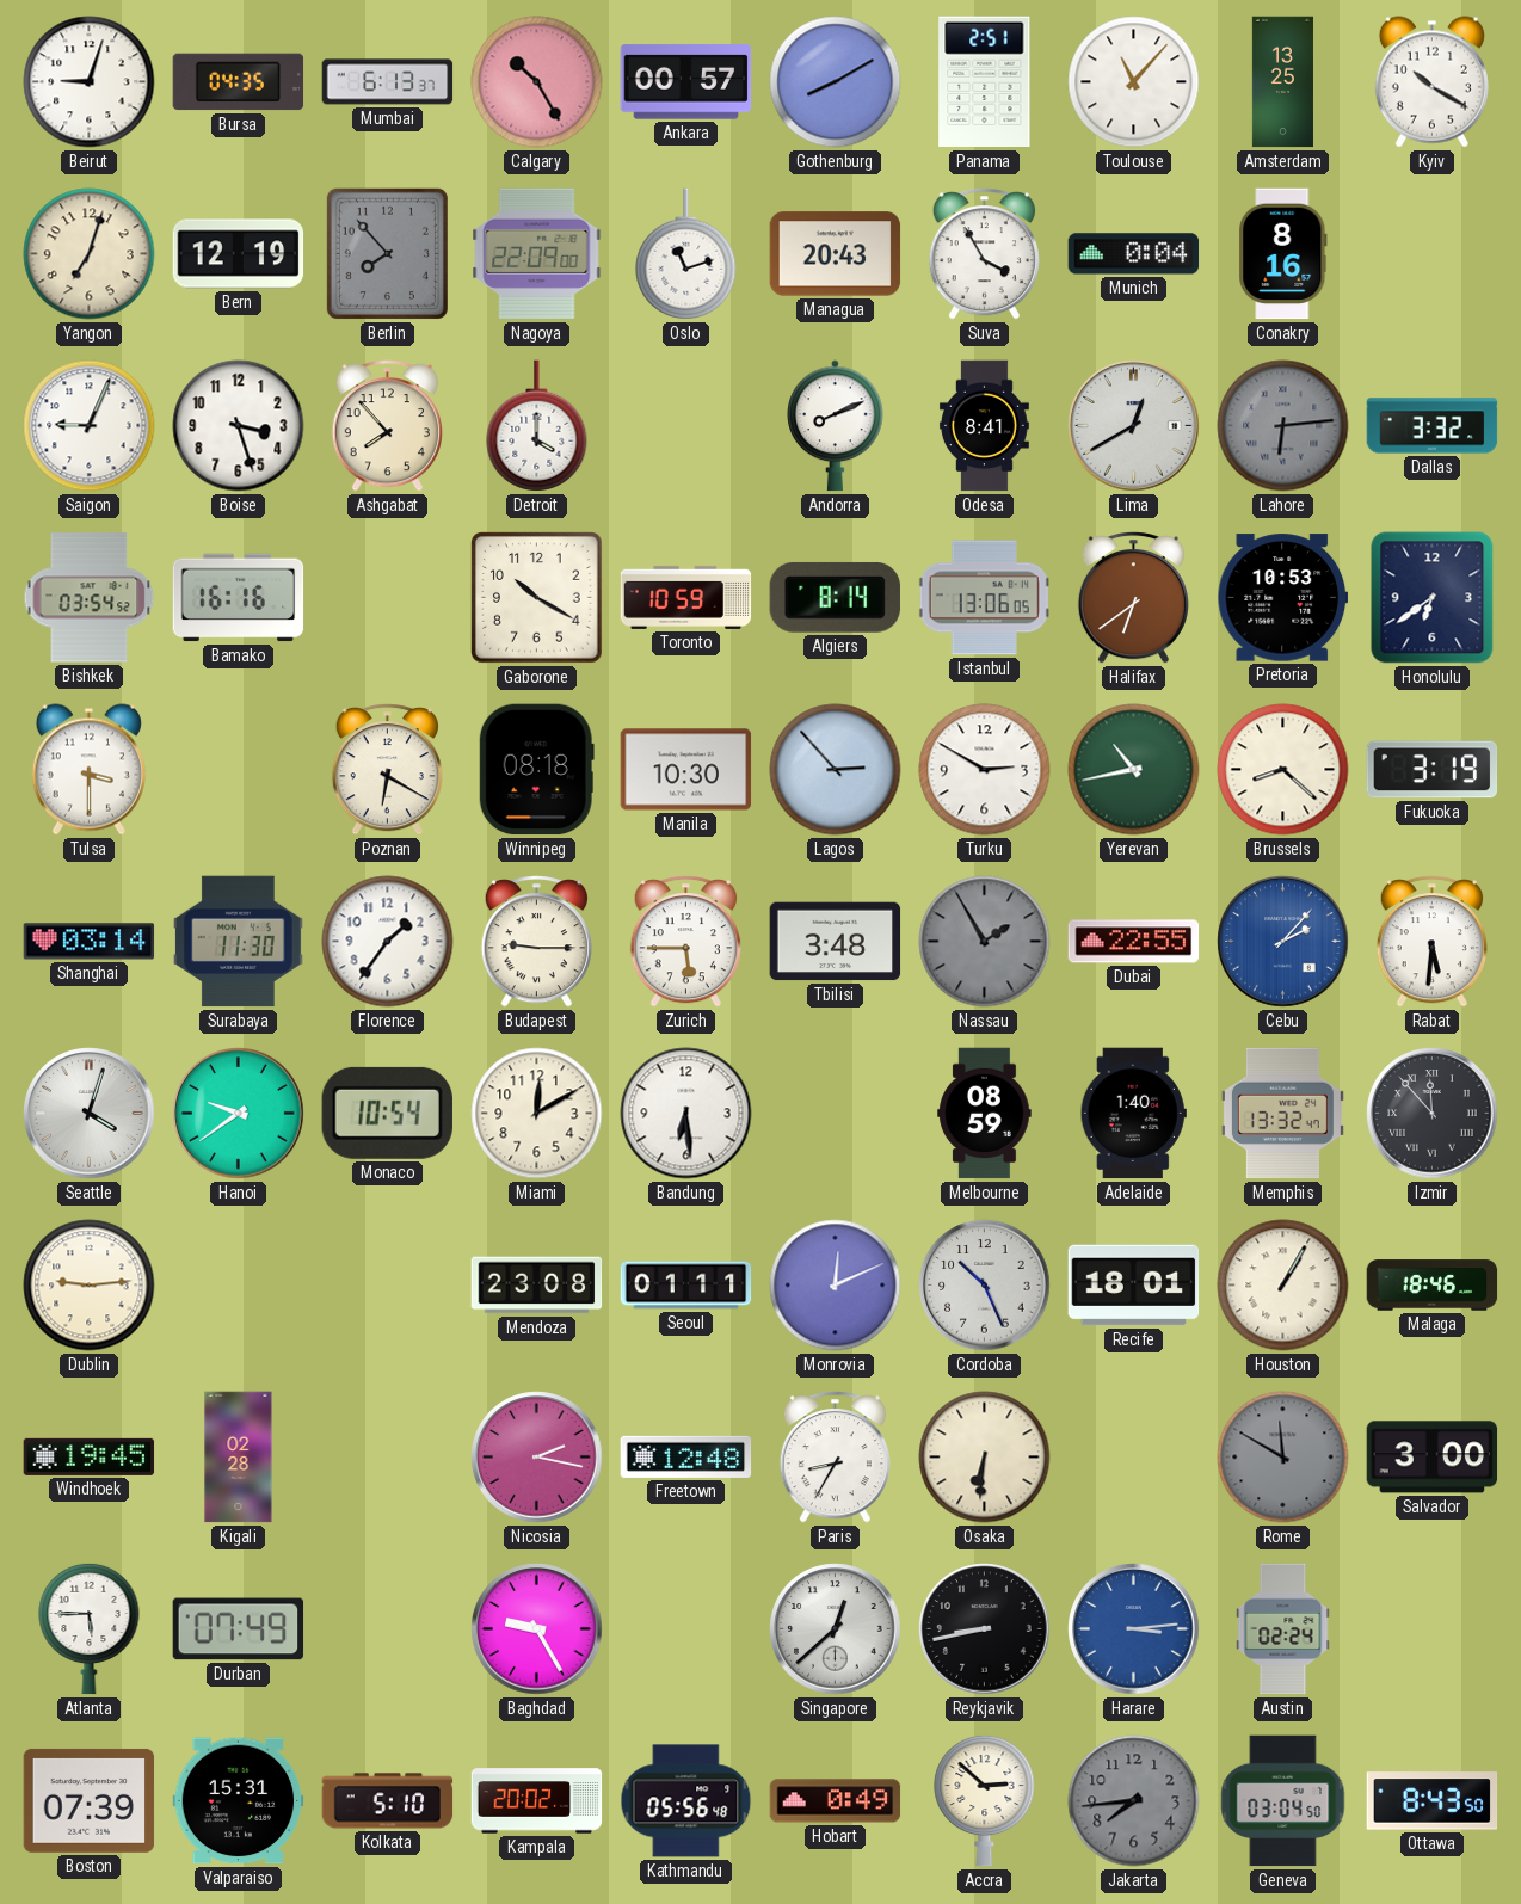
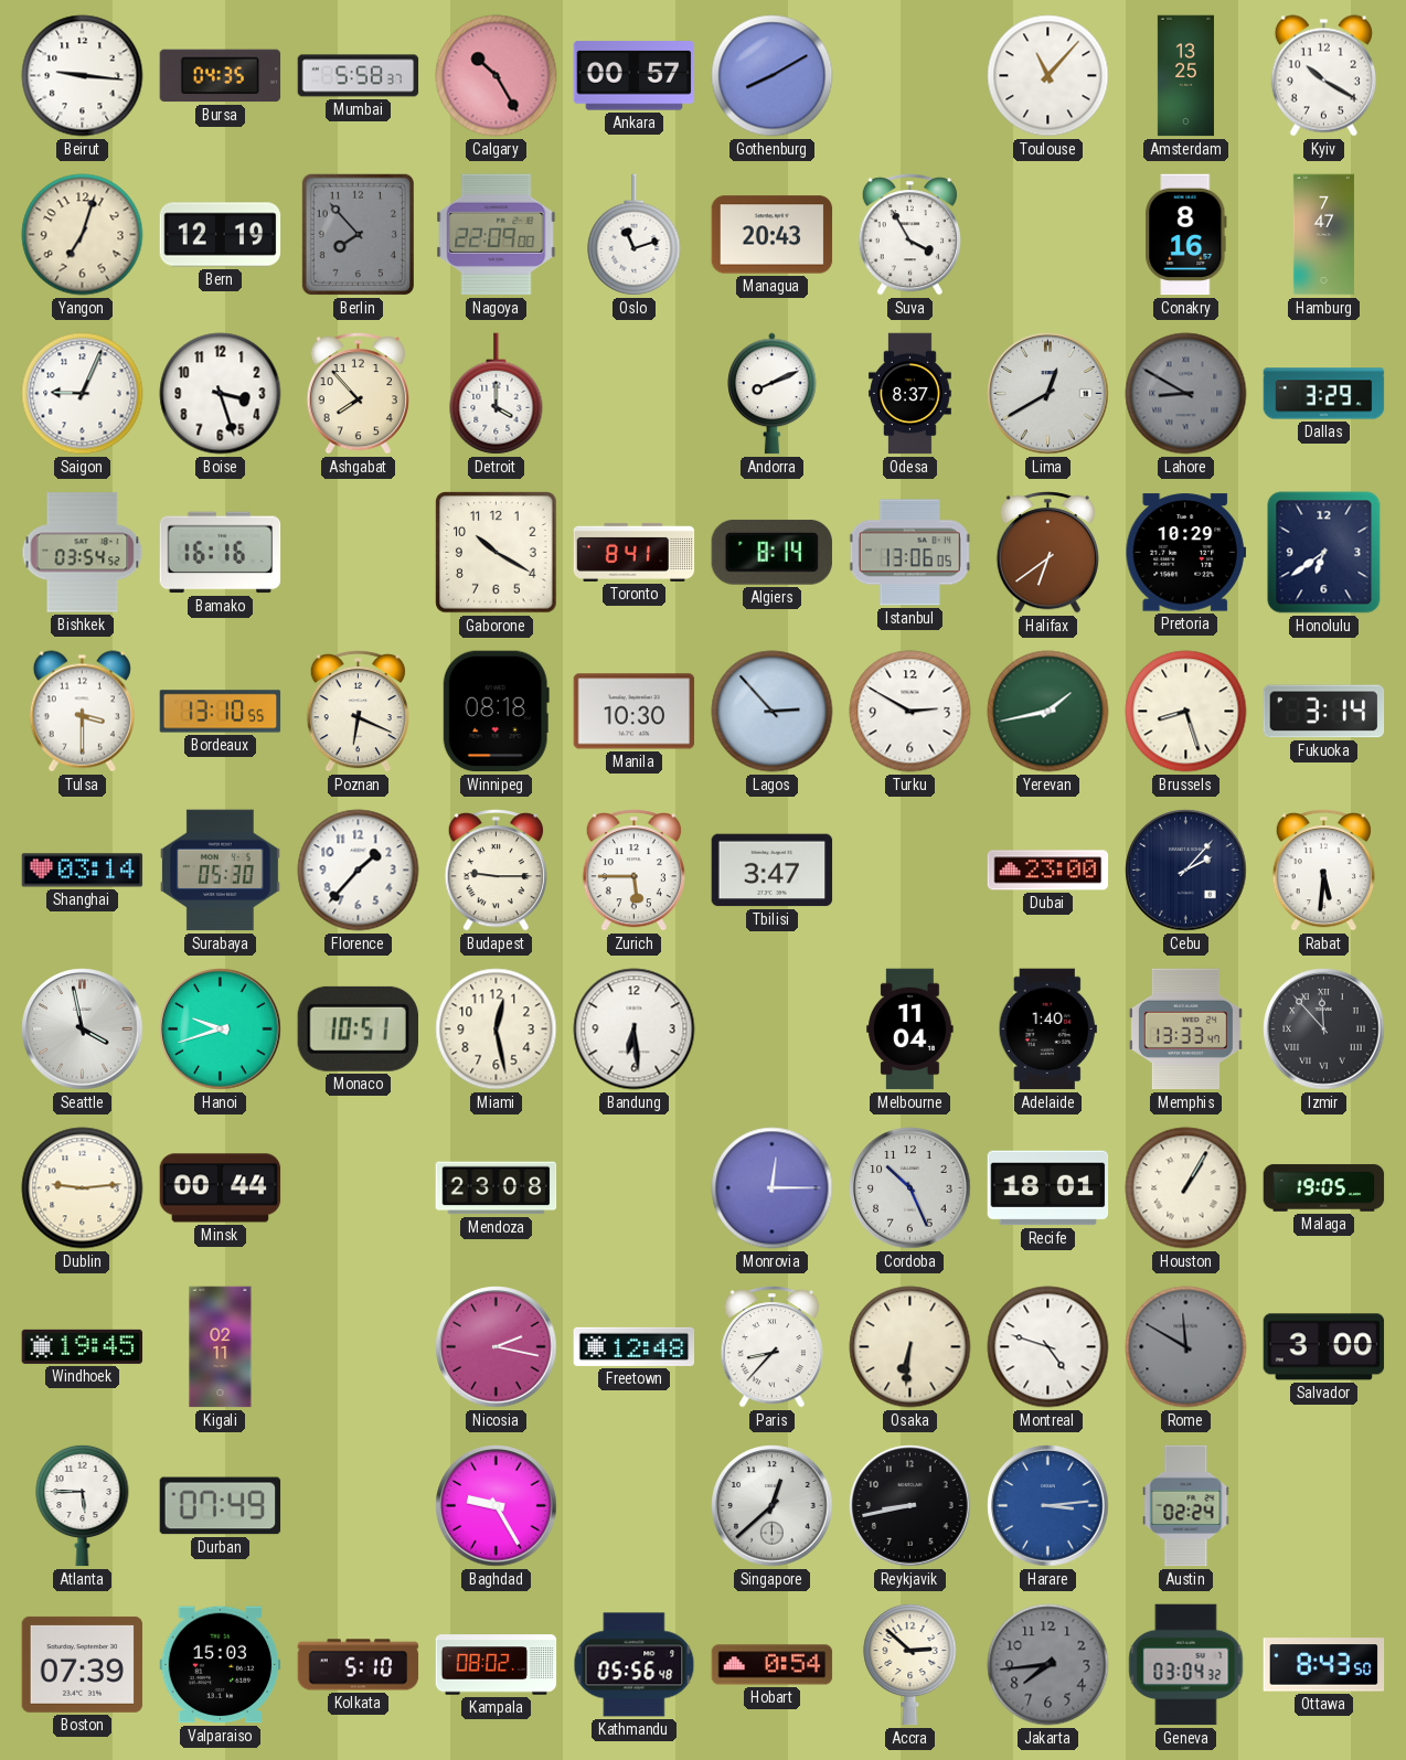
Beirut: 9:03 -> 9:16 (83, 76)
Mumbai: 6:13 -> 5:58 (359, 76)
Panama: 2:51 -> none (985, 82)
Munich: 0:04 -> none (1134, 254)
Hamburg: none -> 7:47 (1323, 235)
Odesa: 8:41 -> 8:37 (909, 394)
Lahore: 6:14 -> 8:50 (1186, 394)
Dallas: 3:32 -> 3:29 (1324, 394)
Toronto: 10:59 -> 8:41 (635, 552)
Pretoria: 10:53 -> 10:29 (1186, 553)
Bordeaux: none -> 13:10 (221, 712)
Poznan: 6:20 -> 6:19 (358, 712)
Yerevan: 10:43 -> 1:43 (1048, 712)
Brussels: 8:22 -> 8:27 (1186, 712)
Fukuoka: 3:19 -> 3:14 (1324, 712)
Surabaya: 11:30 -> 05:30 (220, 871)
Florence: 1:36 -> 1:37 (359, 871)
Tbilisi: 3:48 -> 3:47 (773, 871)
Nassau: 1:55 -> none (985, 942)
Dubai: 22:55 -> 23:00 (1048, 871)
Cebu dial: blue -> navy (1186, 871)
Seattle: 4:03 -> 3:58 (83, 1030)
Hanoi: 9:39 -> 9:42 (221, 1030)
Monaco: 10:54 -> 10:51 (358, 1028)
Miami: 12:10 -> 12:28 (497, 1030)
Melbourne: 08:59 -> 11:04 (910, 1030)
Memphis: 13:32 -> 13:33 (1185, 1030)
Minsk: none -> 00:44 (221, 1188)
Seoul: 01:11 -> none (686, 1286)
Monrovia: 12:11 -> 12:15 (773, 1188)
Malaga: 18:46 -> 19:05 (1324, 1188)
Kigali: 02:28 -> 02:11 (221, 1347)
Paris: 8:35 -> 8:37 (771, 1347)
Montreal: none -> 4:48 (1048, 1347)
Valparaiso: 15:31 -> 15:03 (221, 1665)
Kampala: 20:02 -> 08:02 (497, 1665)
Hobart: 0:49 -> 0:54 (773, 1665)
Geneva: 03:04:50 -> 03:04:32 (1186, 1665)
